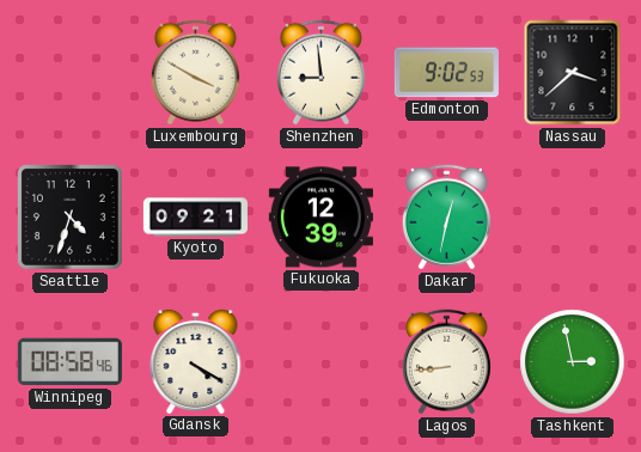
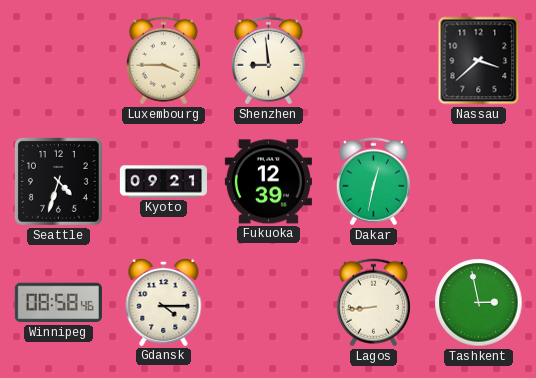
Luxembourg: 3:50 -> 3:45 (163, 61)
Edmonton: 9:02 -> none (446, 73)
Gdansk: 4:20 -> 4:15 (164, 302)
